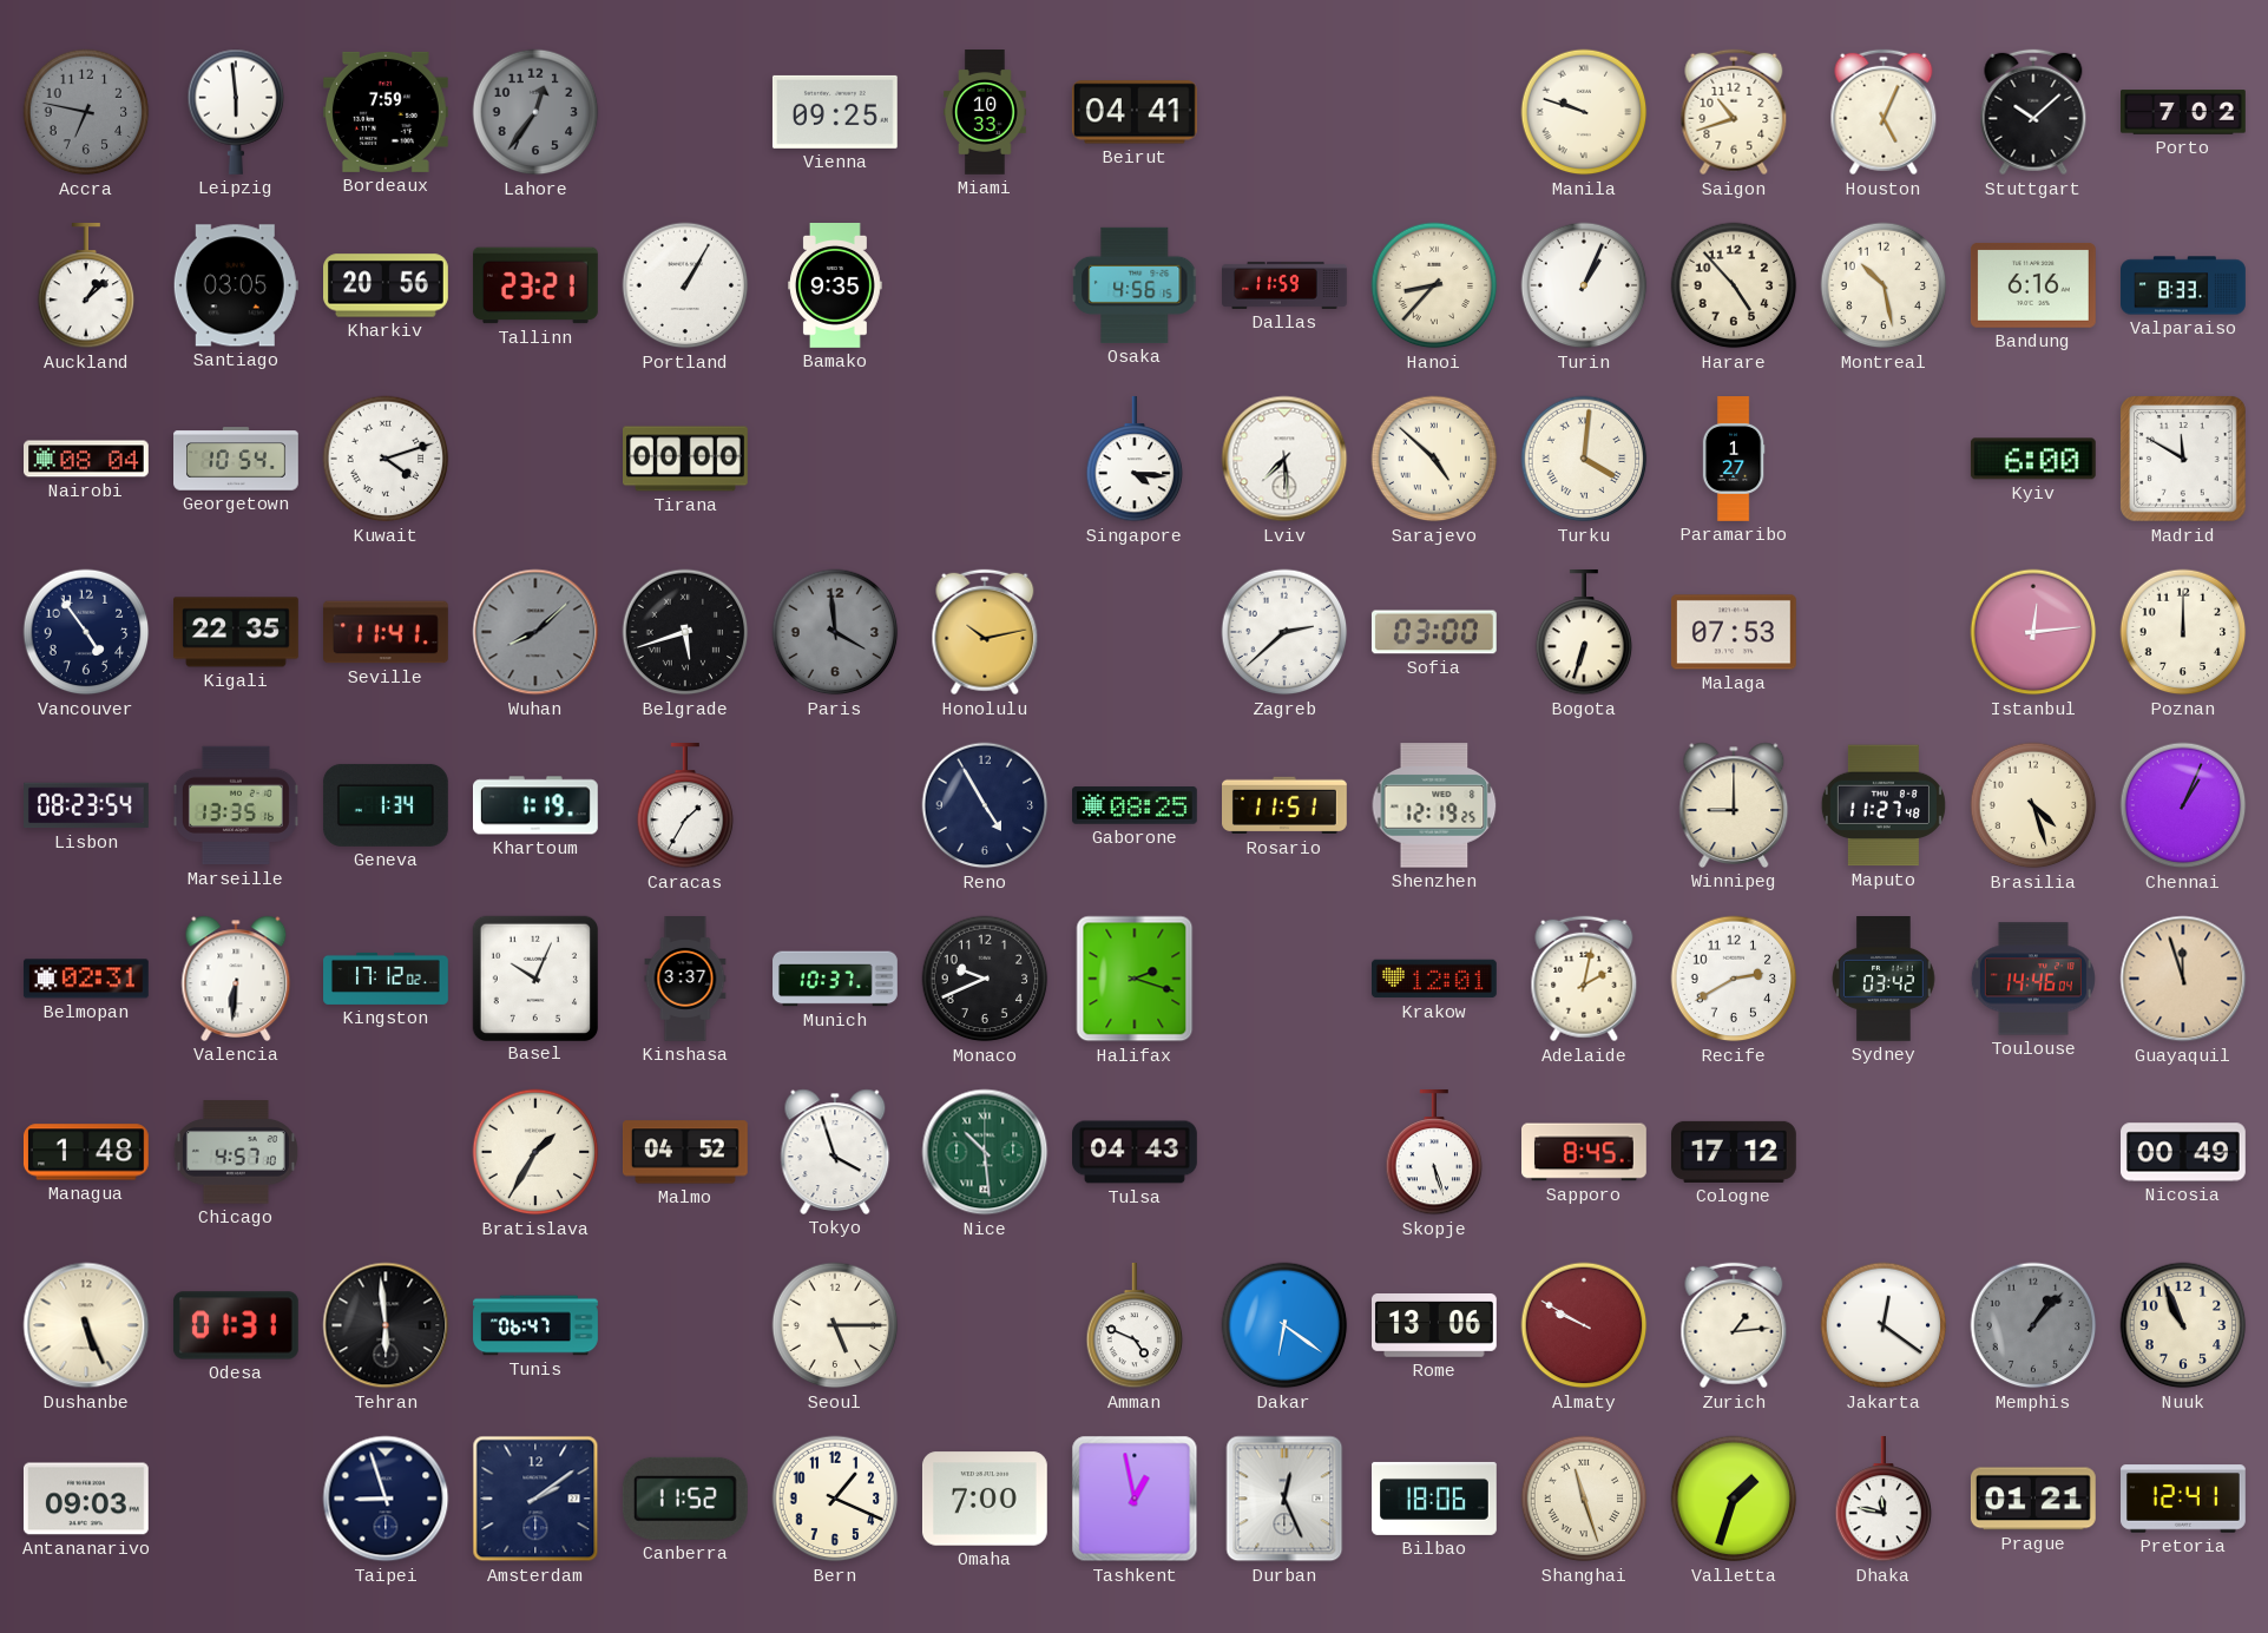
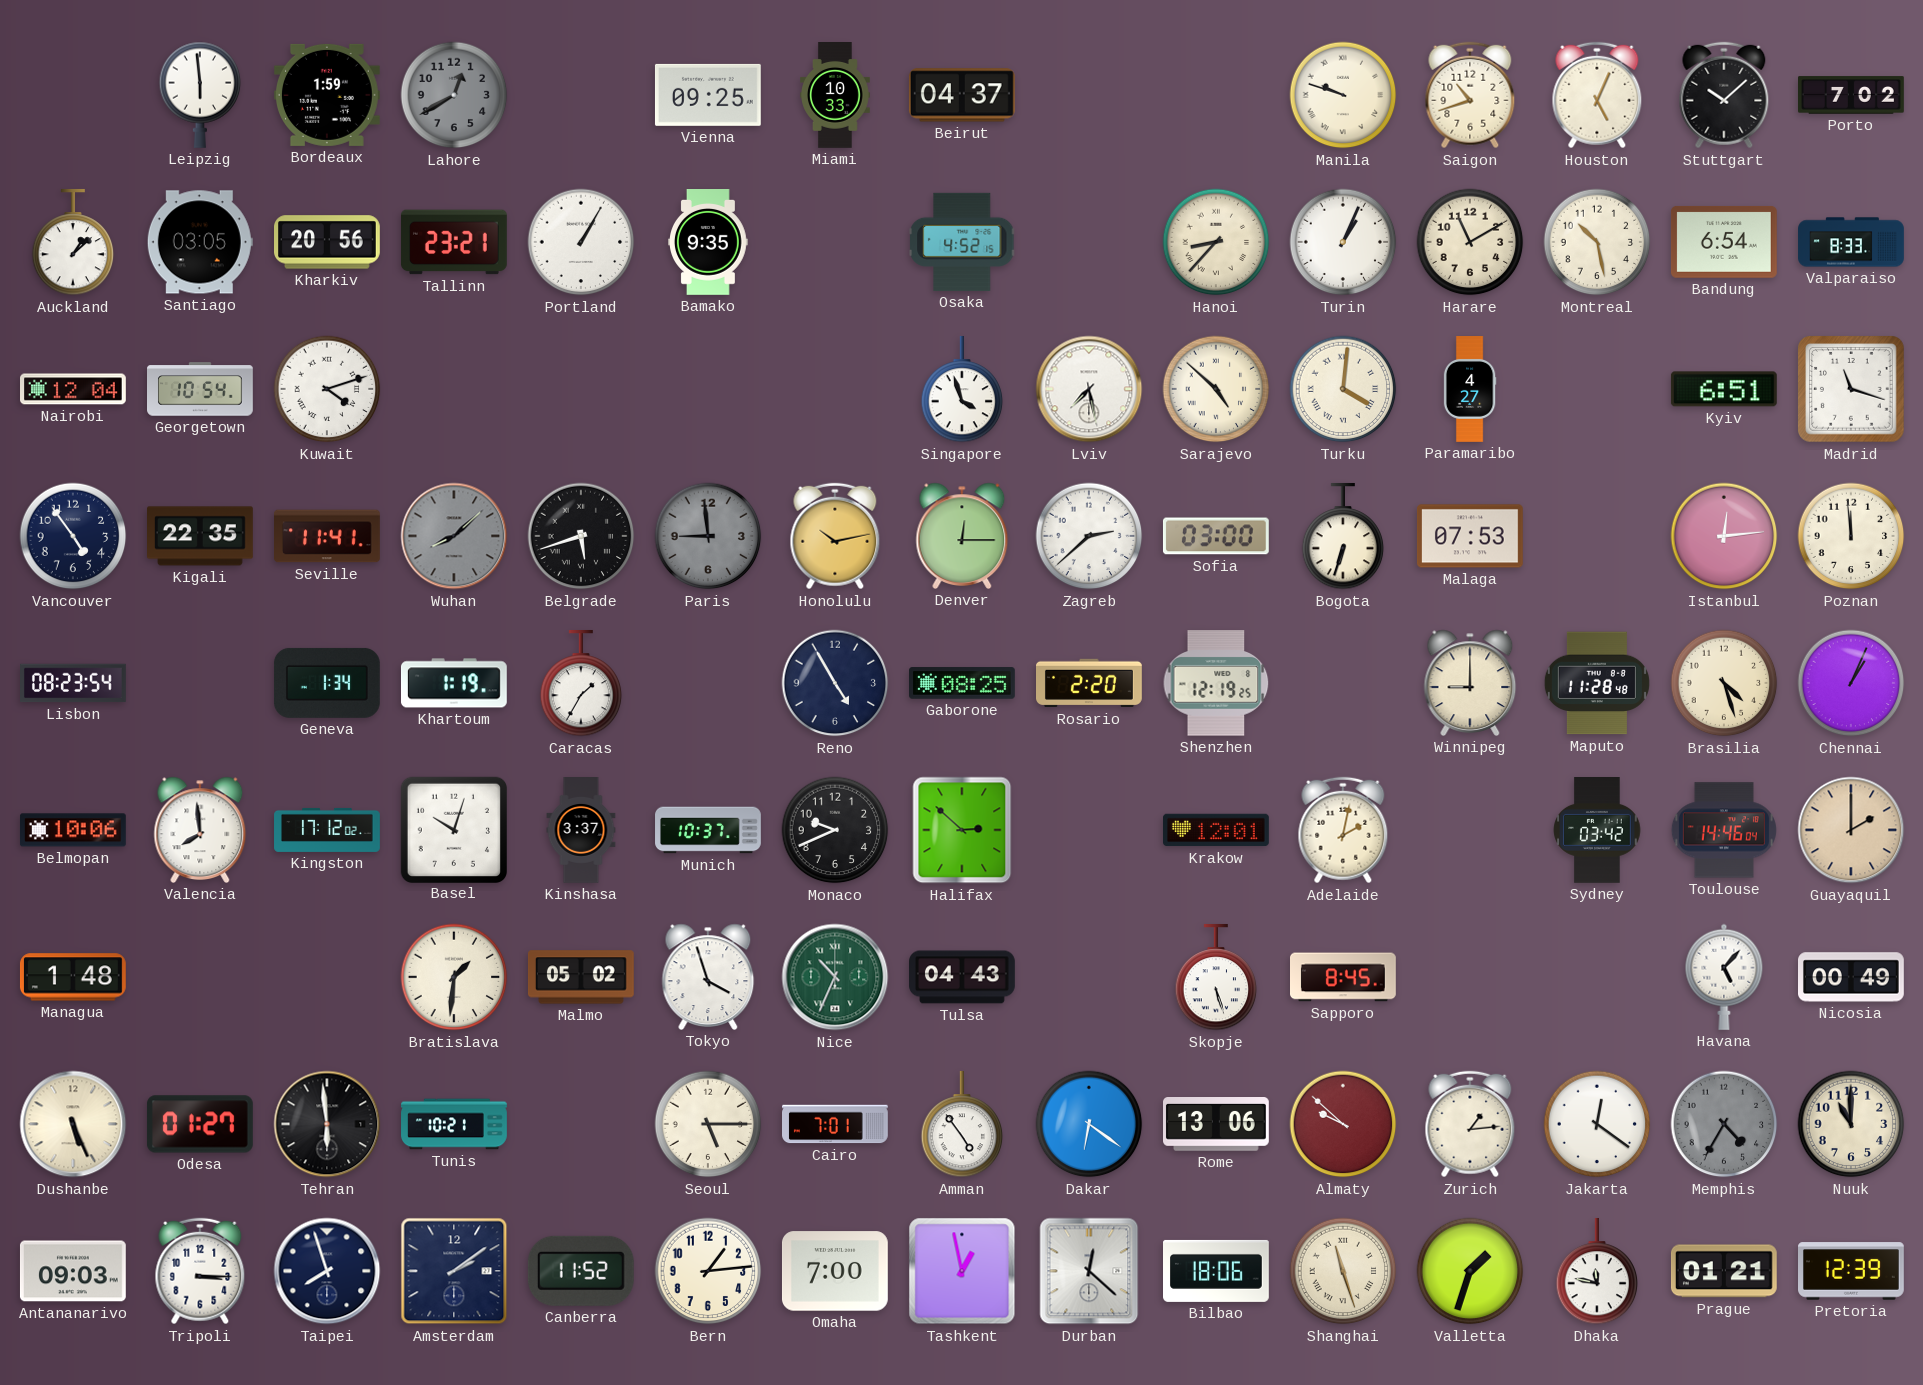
Accra: 6:47 -> none (86, 112)
Bordeaux: 7:59 -> 1:59 (327, 95)
Lahore: 12:36 -> 12:40 (454, 95)
Beirut: 04:41 -> 04:37 (962, 95)
Osaka: 4:56 -> 4:52 (963, 242)
Dallas: 11:59 -> none (1286, 285)
Harare: 4:53 -> 11:10 (1470, 242)
Bandung: 6:16 -> 6:54 (1724, 242)
Nairobi: 08:04 -> 12:04 (74, 389)
Tirana: 00:00 -> none (686, 459)
Singapore: 4:16 -> 3:57 (962, 389)
Lviv: 7:29 -> 7:28 (1089, 389)
Paramaribo: 1:27 -> 4:27 (1470, 389)
Kyiv: 6:00 -> 6:51 (1724, 389)
Madrid: 11:50 -> 11:18 (1852, 390)
Paris: 3:59 -> 8:59 (708, 536)
Denver: none -> 12:15 (962, 536)
Poznan: 12:00 -> 11:59 (1851, 536)
Marseille: 13:35 -> none (236, 805)
Rosario: 11:51 -> 2:20 (1090, 683)
Maputo: 11:27 -> 11:28 (1597, 683)
Belmopan: 02:31 -> 10:06 (73, 830)
Valencia: 6:31 -> 7:59 (200, 830)
Basel: 10:04 -> 10:03 (453, 829)
Halifax: 2:18 -> 2:52 (962, 830)
Recife: 2:40 -> none (1734, 979)
Guayaquil: 11:57 -> 2:00 (1851, 830)
Chicago: 4:57 -> none (236, 1152)
Bratislava: 1:35 -> 1:31 (454, 977)
Malmo: 04:52 -> 05:02 (581, 977)
Nice: 10:29 -> 10:34 (835, 977)
Cologne: 17:12 -> none (1735, 1152)
Havana: none -> 5:07 (1724, 977)
Odesa: 01:31 -> 01:27 (200, 1124)
Tunis: 06:47 -> 10:21 (454, 1124)
Cairo: none -> 7:01 (836, 1124)
Amman: 4:49 -> 4:54 (962, 1124)
Almaty: 9:50 -> 9:52 (1343, 1124)
Memphis: 1:07 -> 4:35 (1724, 1124)
Nuuk: 10:56 -> 11:00 (1851, 1124)
Tripoli: none -> 3:15 (200, 1271)
Taipei: 8:57 -> 7:57 (327, 1271)
Bern: 1:19 -> 1:14 (708, 1271)
Durban: 12:26 -> 12:22 (1089, 1271)
Pretoria: 12:41 -> 12:39 (1852, 1271)
